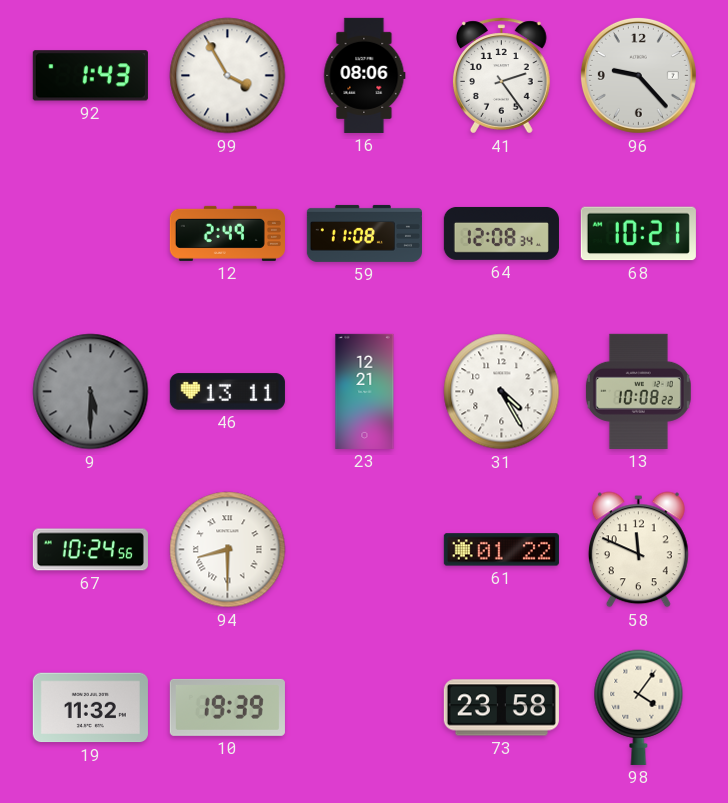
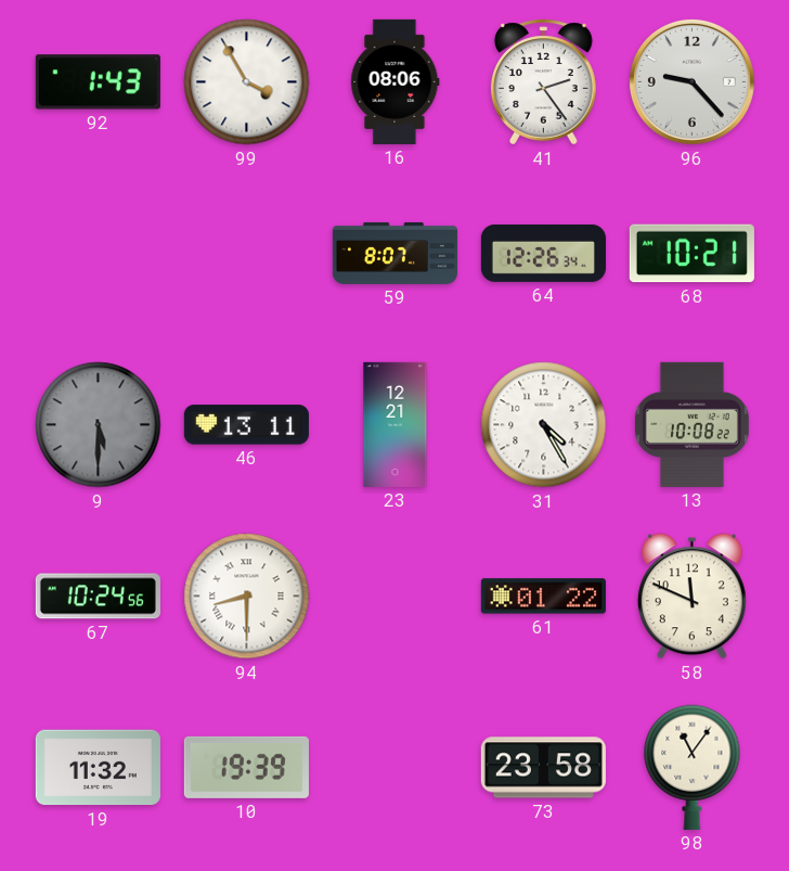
12: 2:49 -> none (227, 233)
59: 11:08 -> 8:07 (394, 253)
64: 12:08 -> 12:26 (543, 253)
98: 4:06 -> 11:06 (693, 767)
